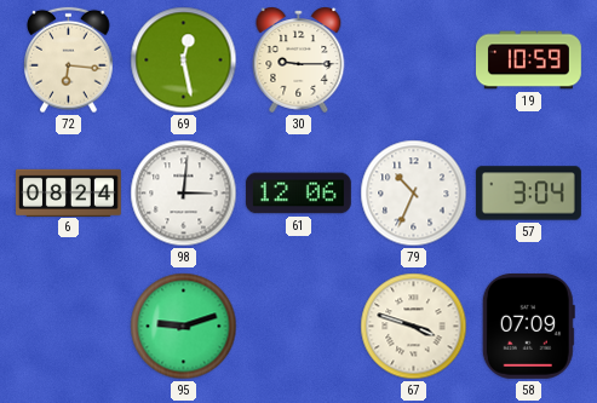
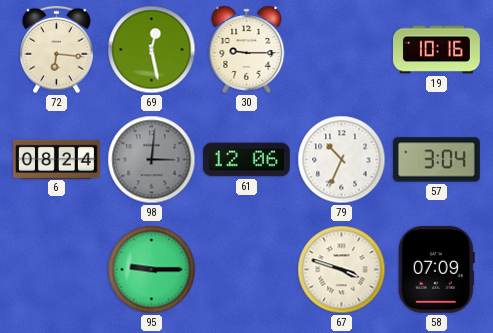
19: 10:59 -> 10:16 (437, 50)
98 dial: white -> grey (152, 160)
95: 9:12 -> 9:15 (152, 270)
